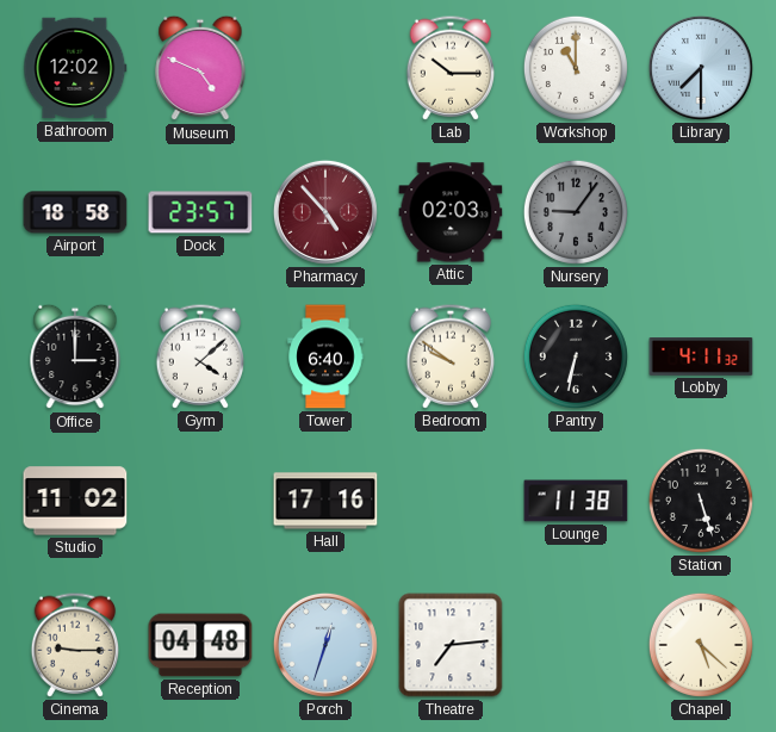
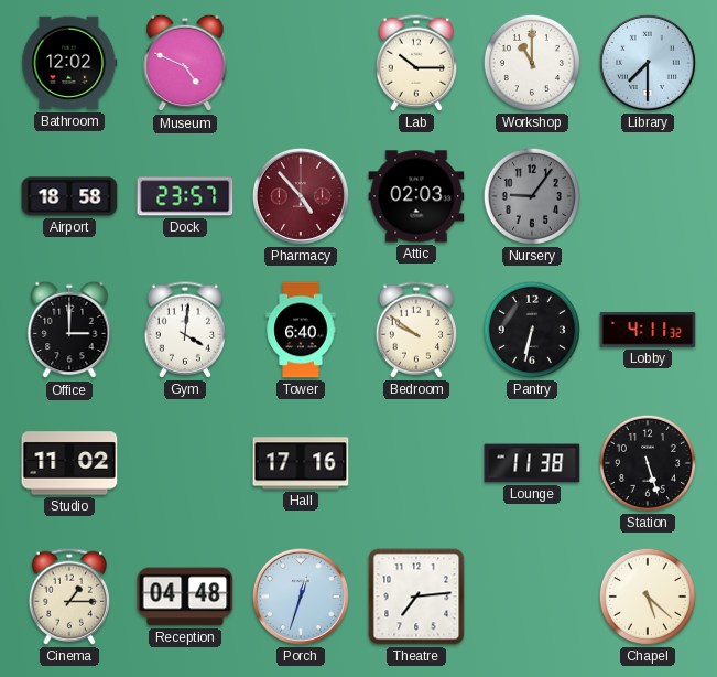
Gym: 4:08 -> 4:01 (185, 330)
Cinema: 9:15 -> 1:15 (69, 597)
